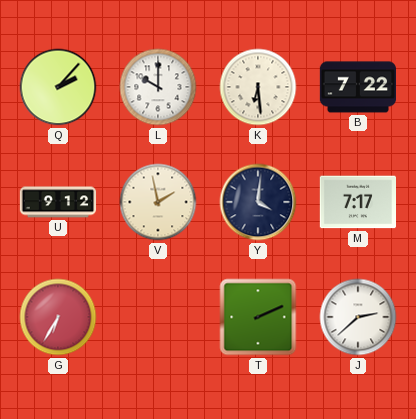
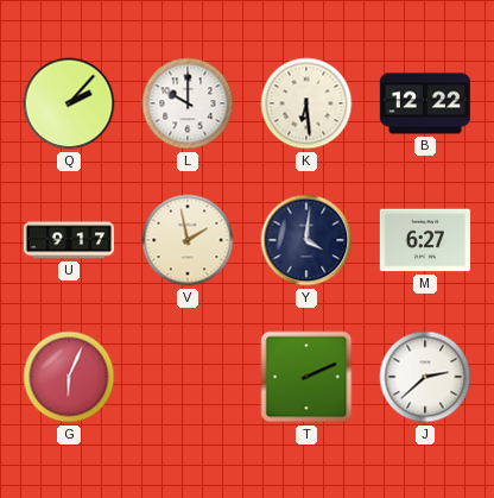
B: 7:22 -> 12:22 (424, 103)
U: 9:12 -> 9:17 (69, 240)
M: 7:17 -> 6:27 (424, 240)
G: 6:35 -> 6:04 (69, 377)
